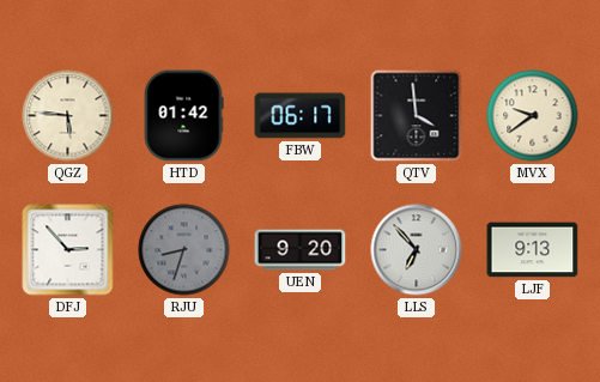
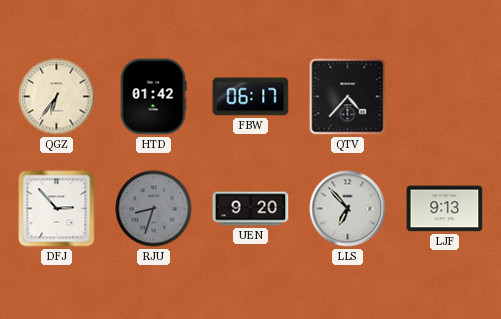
QGZ: 5:46 -> 6:36 (57, 97)
QTV: 3:59 -> 4:37 (348, 97)
MVX: 9:39 -> none (533, 116)
